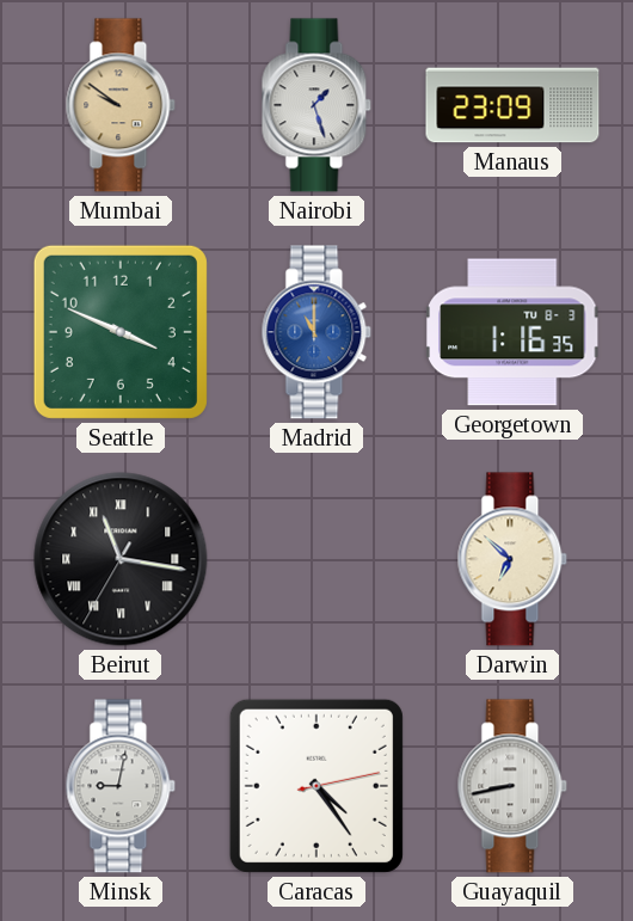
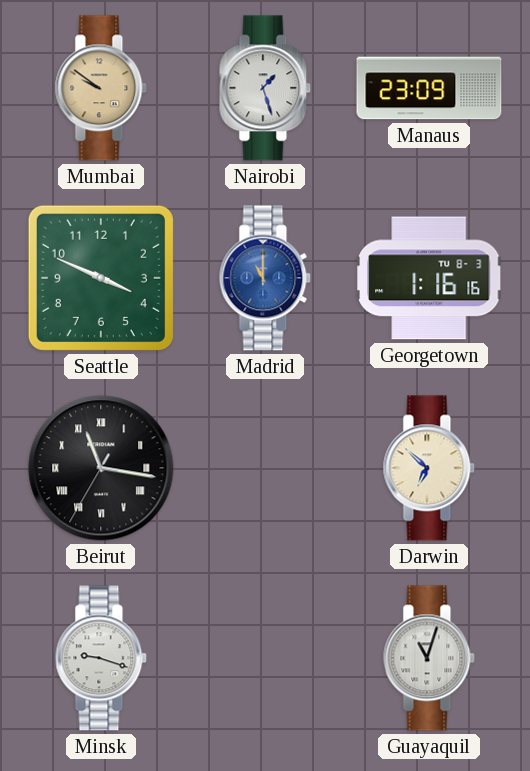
Georgetown: 1:16:35 -> 1:16:16 (429, 278)
Minsk: 9:02 -> 9:18 (101, 658)
Caracas: 4:24 -> none (316, 786)
Guayaquil: 8:43 -> 11:03 (429, 658)
